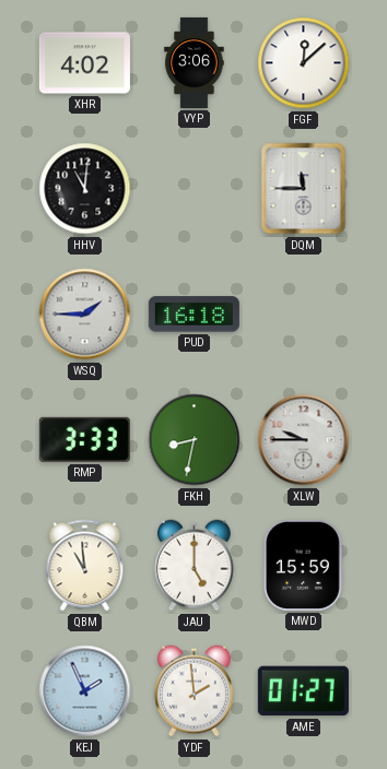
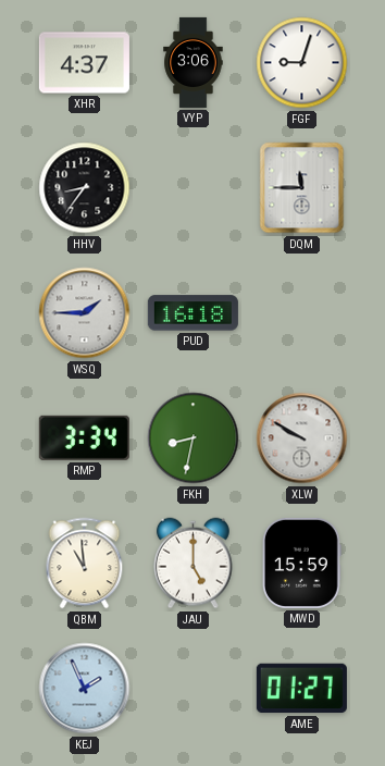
XHR: 4:02 -> 4:37 (84, 63)
FGF: 12:08 -> 9:03 (302, 63)
HHV: 11:01 -> 8:36 (85, 188)
RMP: 3:33 -> 3:34 (84, 437)
XLW: 9:45 -> 9:50 (302, 438)
YDF: 1:59 -> none (193, 691)
